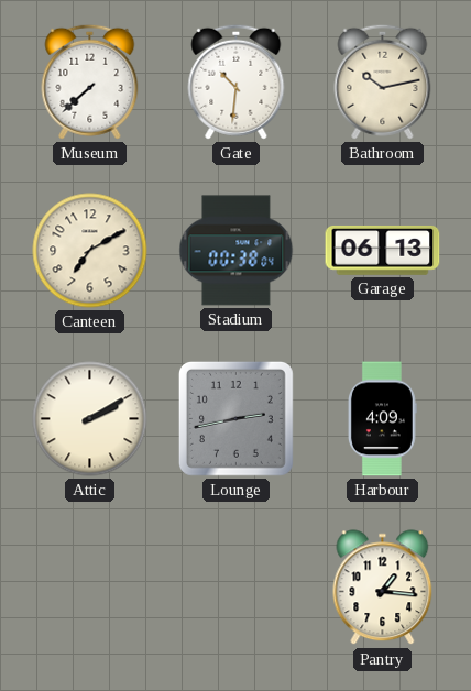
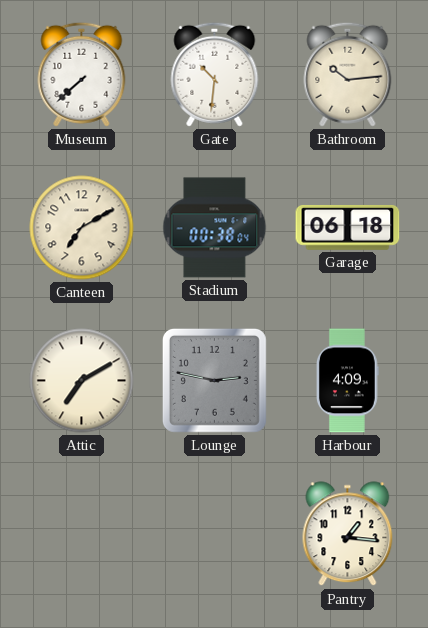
Bathroom: 10:13 -> 10:14 (348, 74)
Garage: 06:13 -> 06:18 (348, 228)
Attic: 2:10 -> 7:10 (82, 381)
Lounge: 2:43 -> 2:47 (214, 380)
